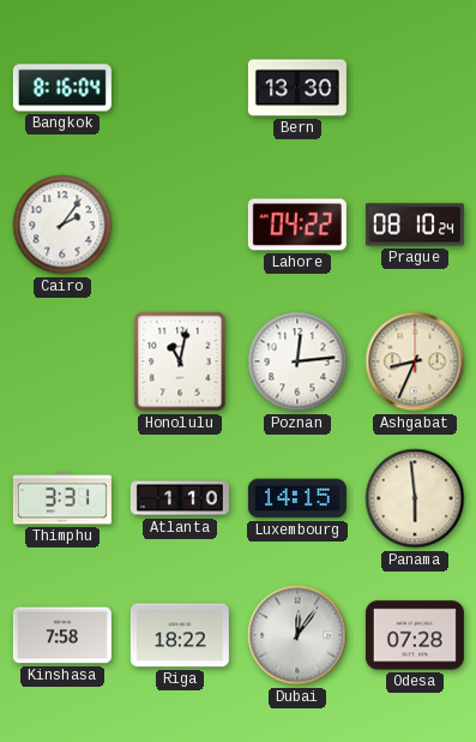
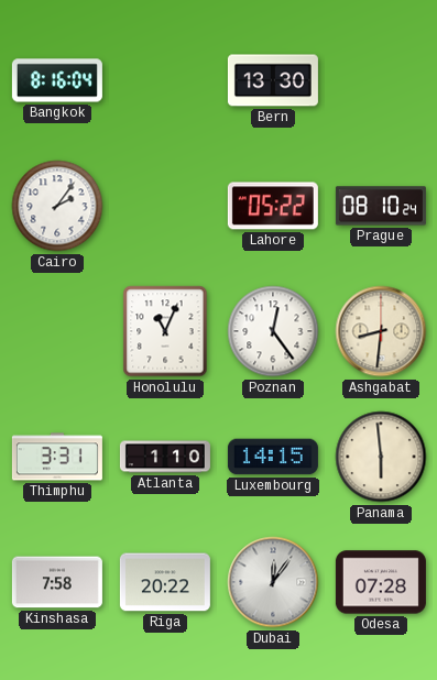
Lahore: 04:22 -> 05:22 (273, 206)
Honolulu: 11:02 -> 11:04 (165, 331)
Poznan: 12:14 -> 12:24 (273, 331)
Ashgabat: 8:34 -> 8:31 (381, 331)
Riga: 18:22 -> 20:22 (165, 582)
